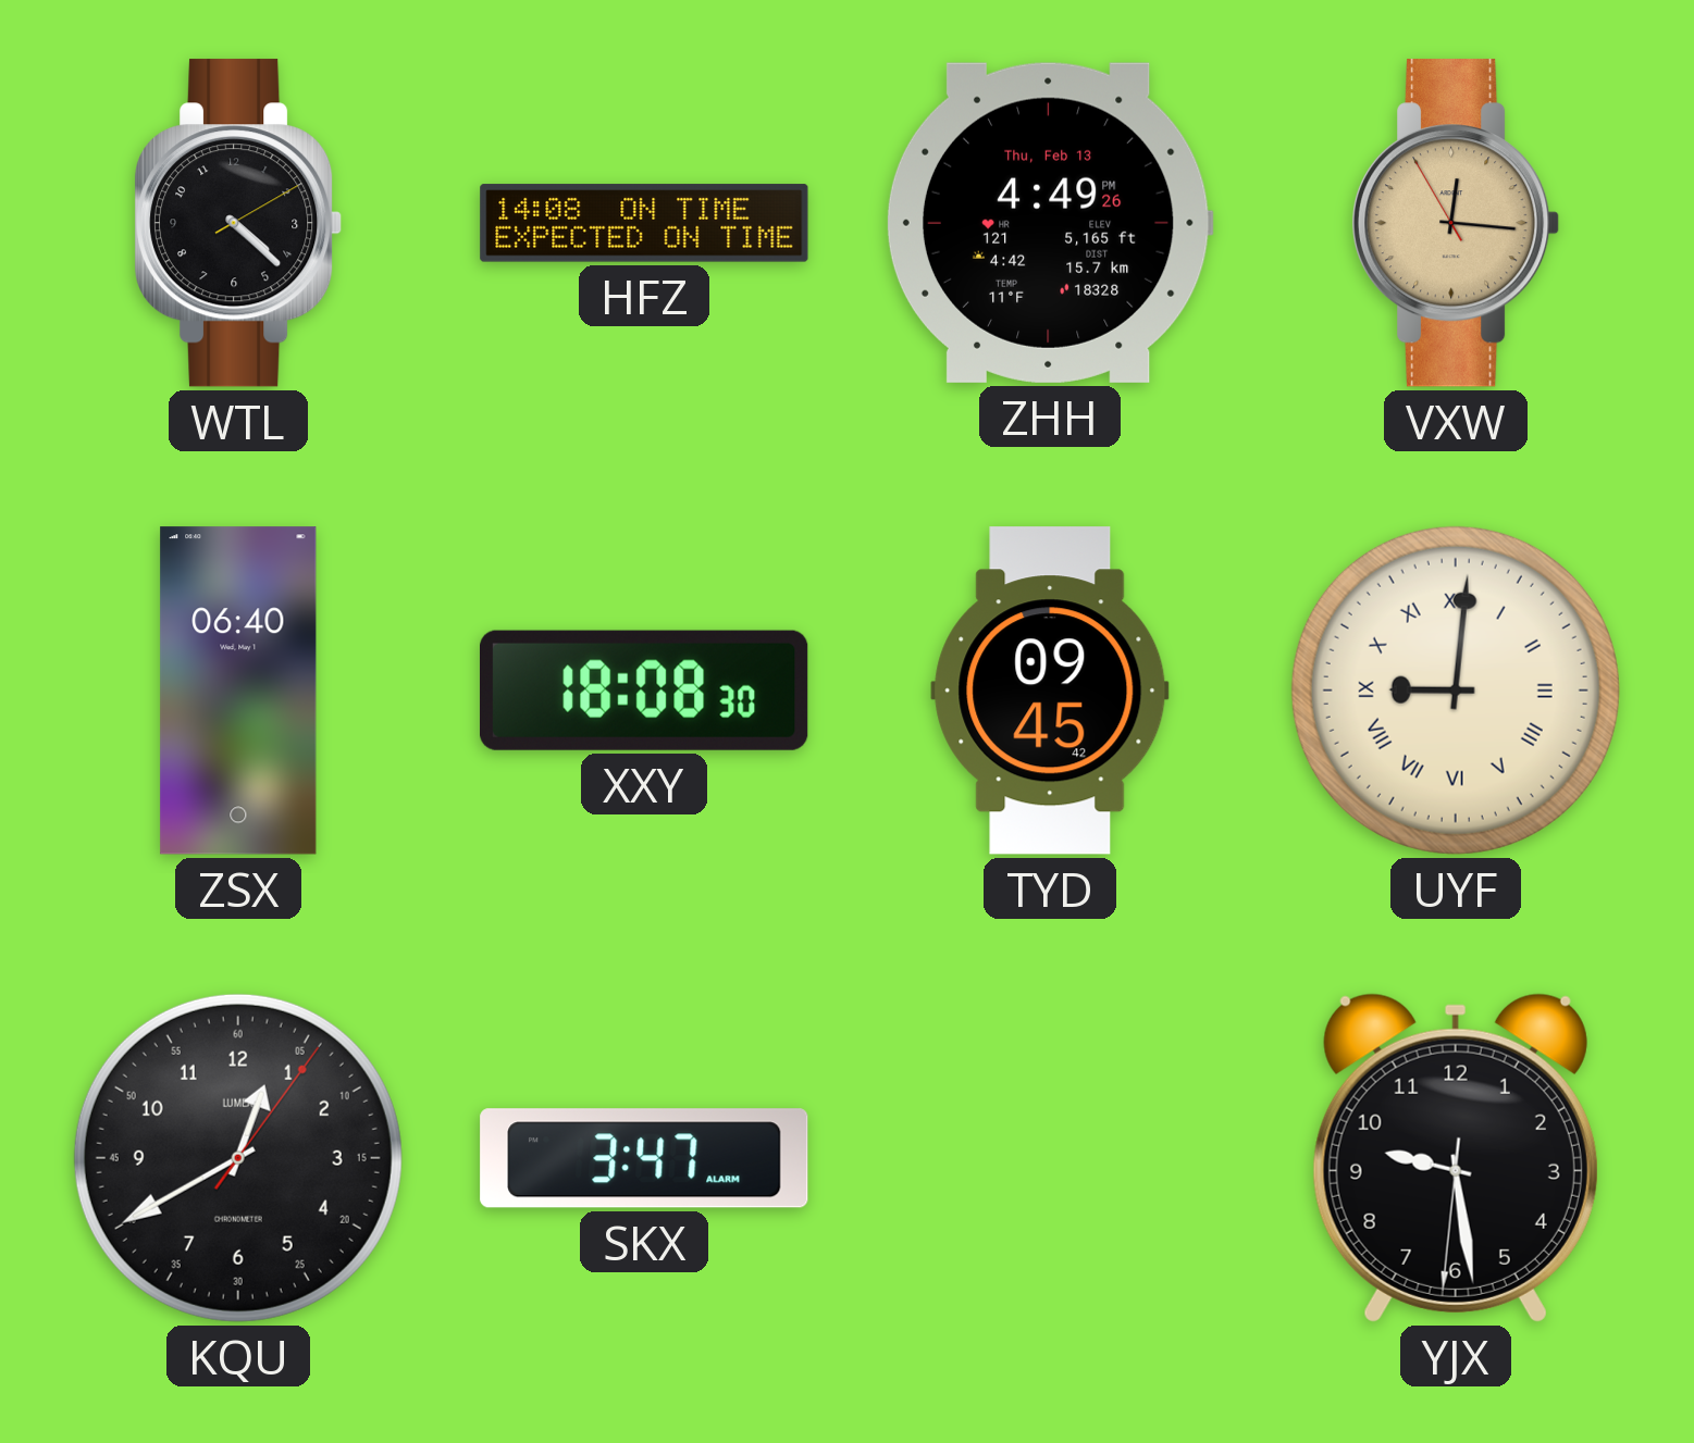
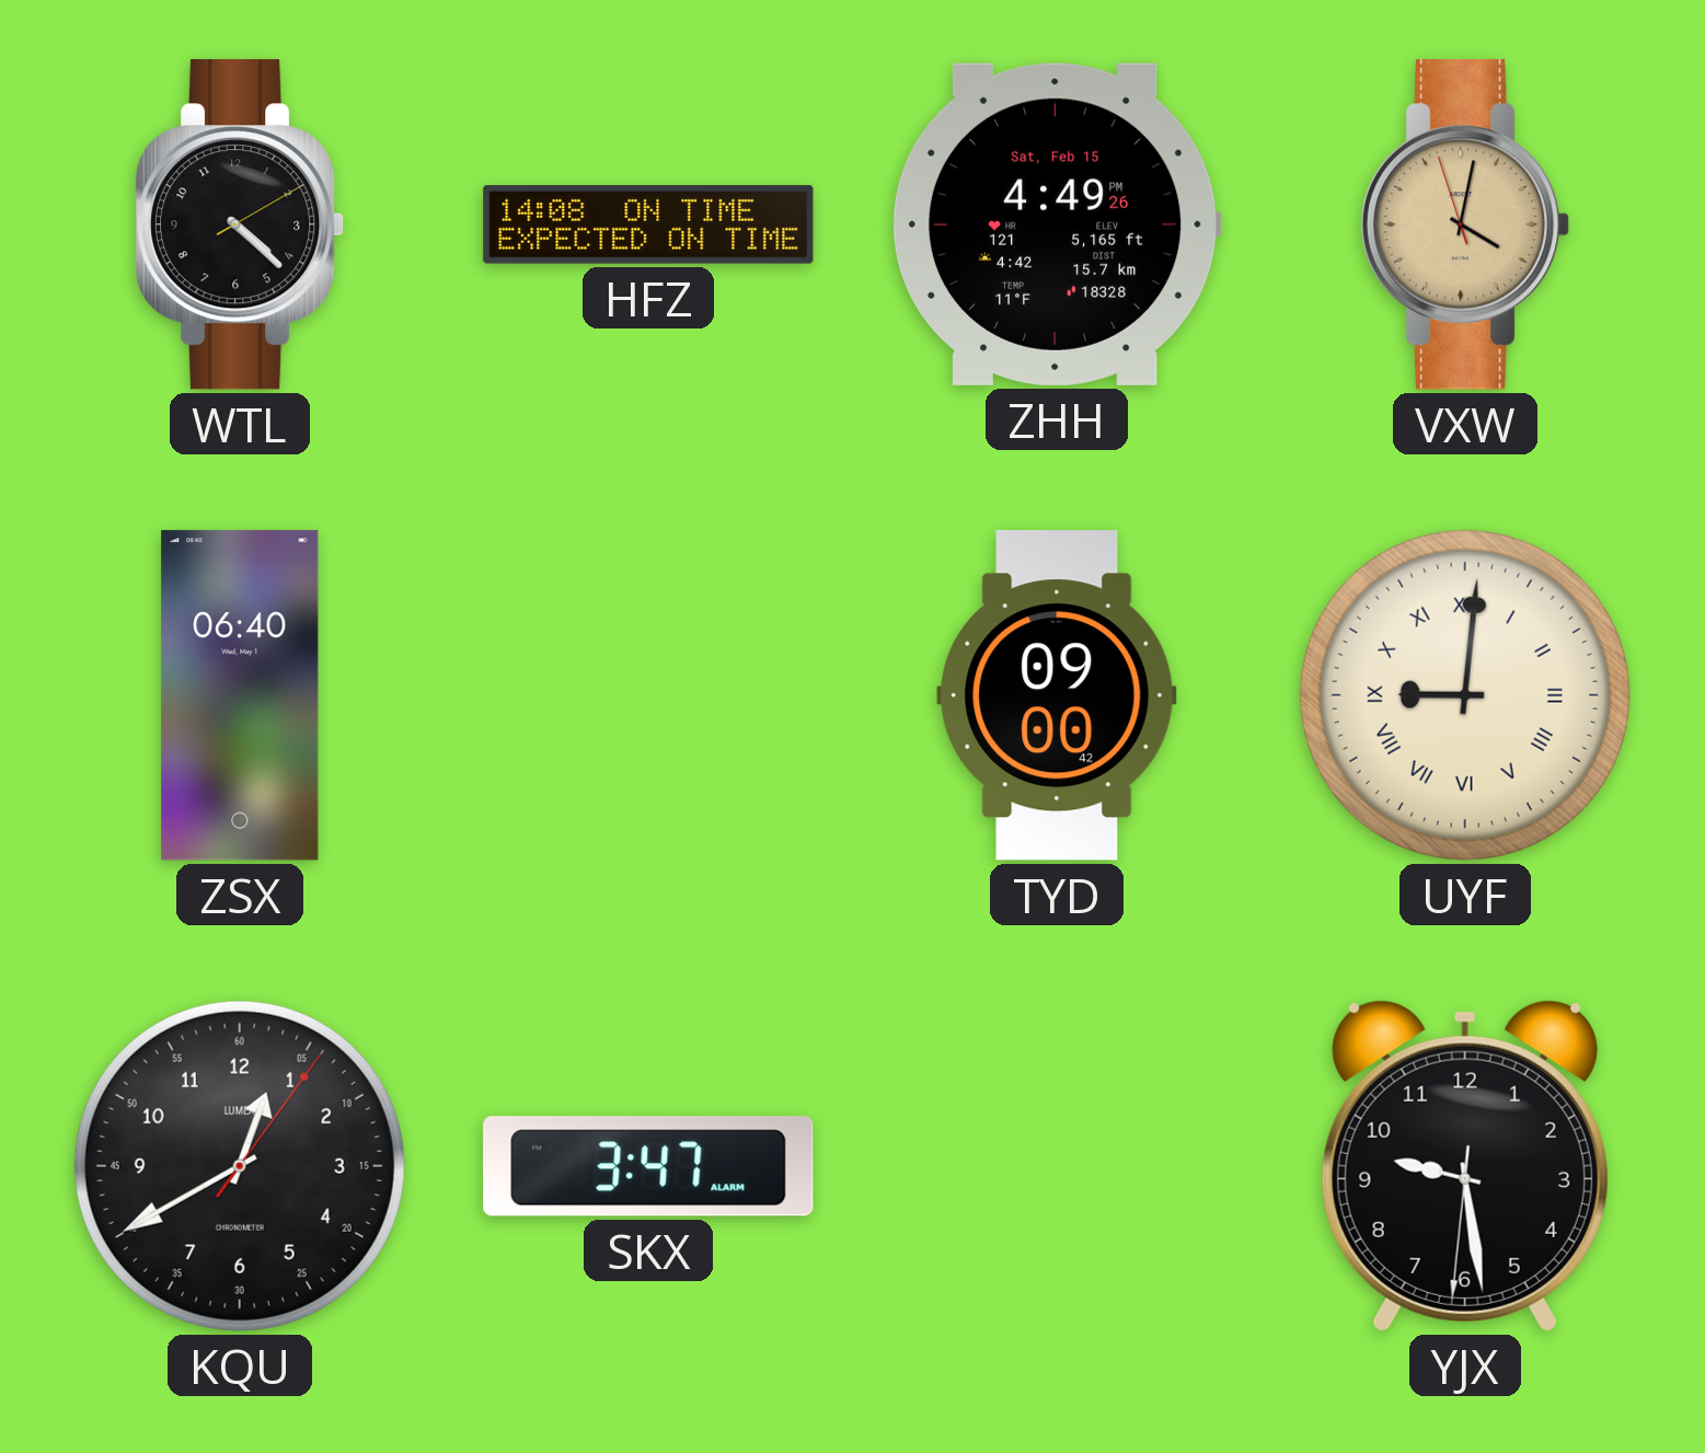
ZHH date: Thu, Feb 13 -> Sat, Feb 15 (1057, 224)
VXW: 12:15 -> 4:01 (1466, 224)
XXY: 18:08 -> none (645, 691)
TYD: 09:45 -> 09:00 (1057, 695)
